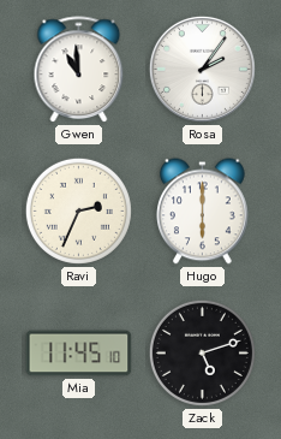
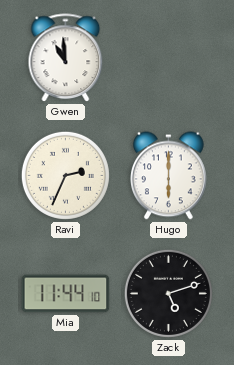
Rosa: 2:06 -> none (202, 69)
Mia: 11:45 -> 11:44 (66, 294)
